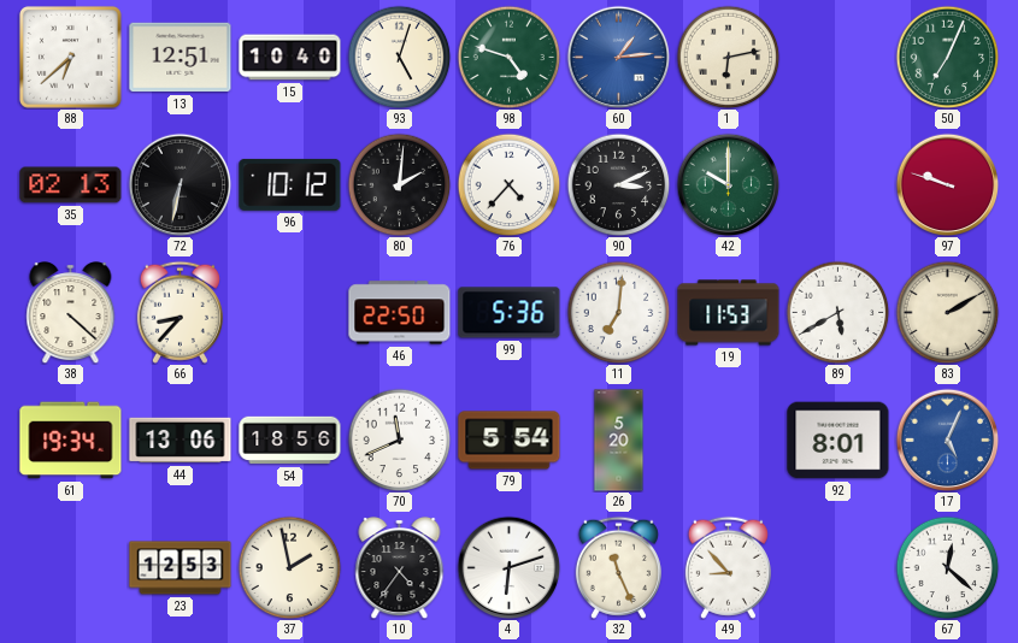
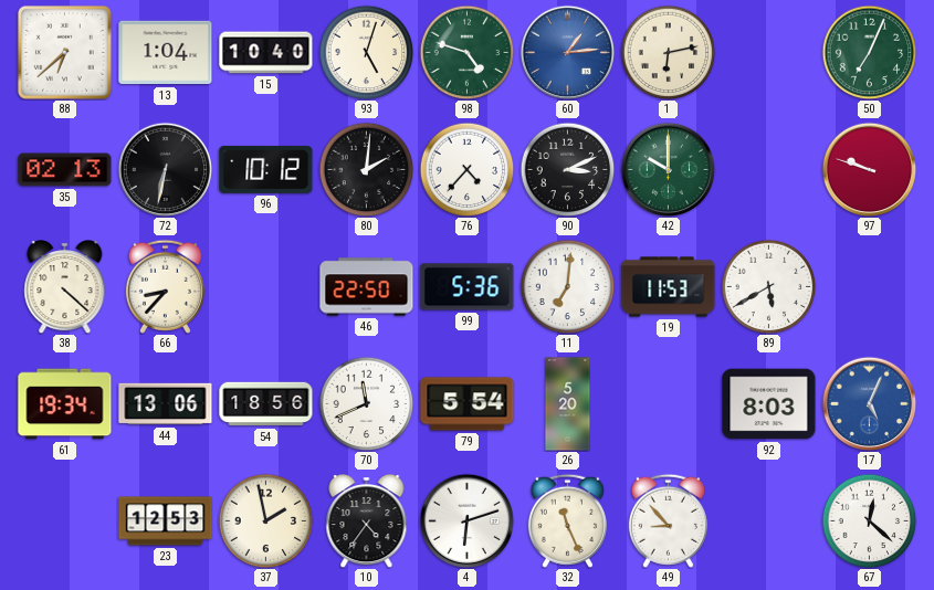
13: 12:51 -> 1:04 (166, 53)
83: 2:10 -> none (947, 312)
92: 8:01 -> 8:03 (769, 404)
